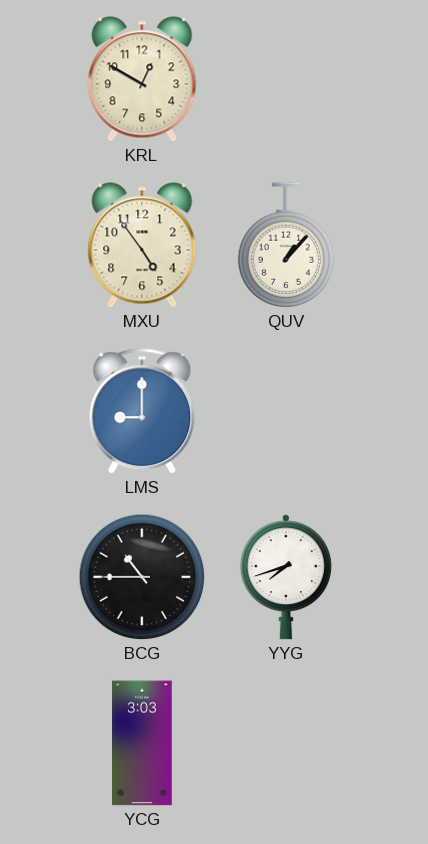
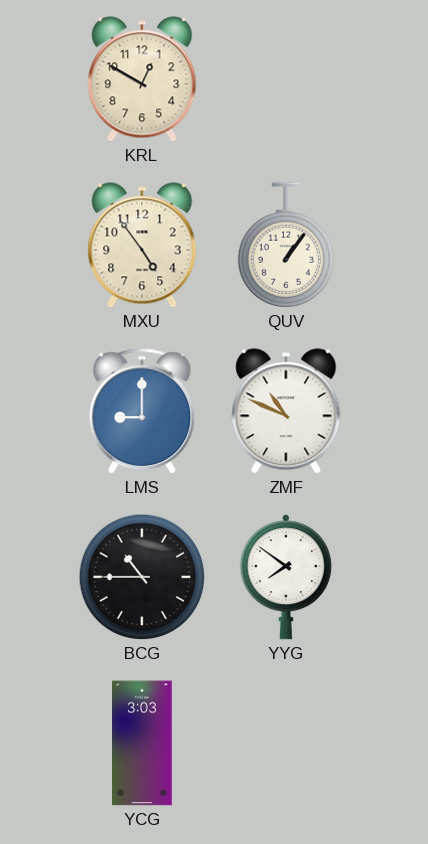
QUV: 1:07 -> 1:06 (285, 245)
ZMF: none -> 10:49 (286, 411)
YYG: 7:42 -> 7:51 (286, 577)
